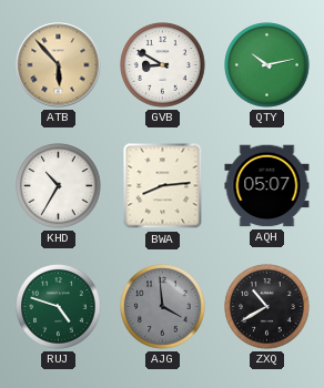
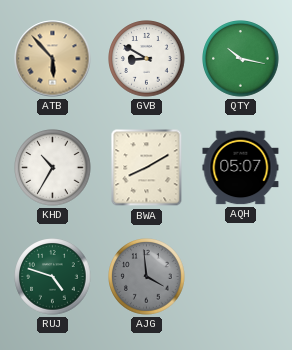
QTY: 10:13 -> 10:17 (241, 59)
BWA: 8:14 -> 8:10 (147, 168)
ZXQ: 10:40 -> none (267, 307)
